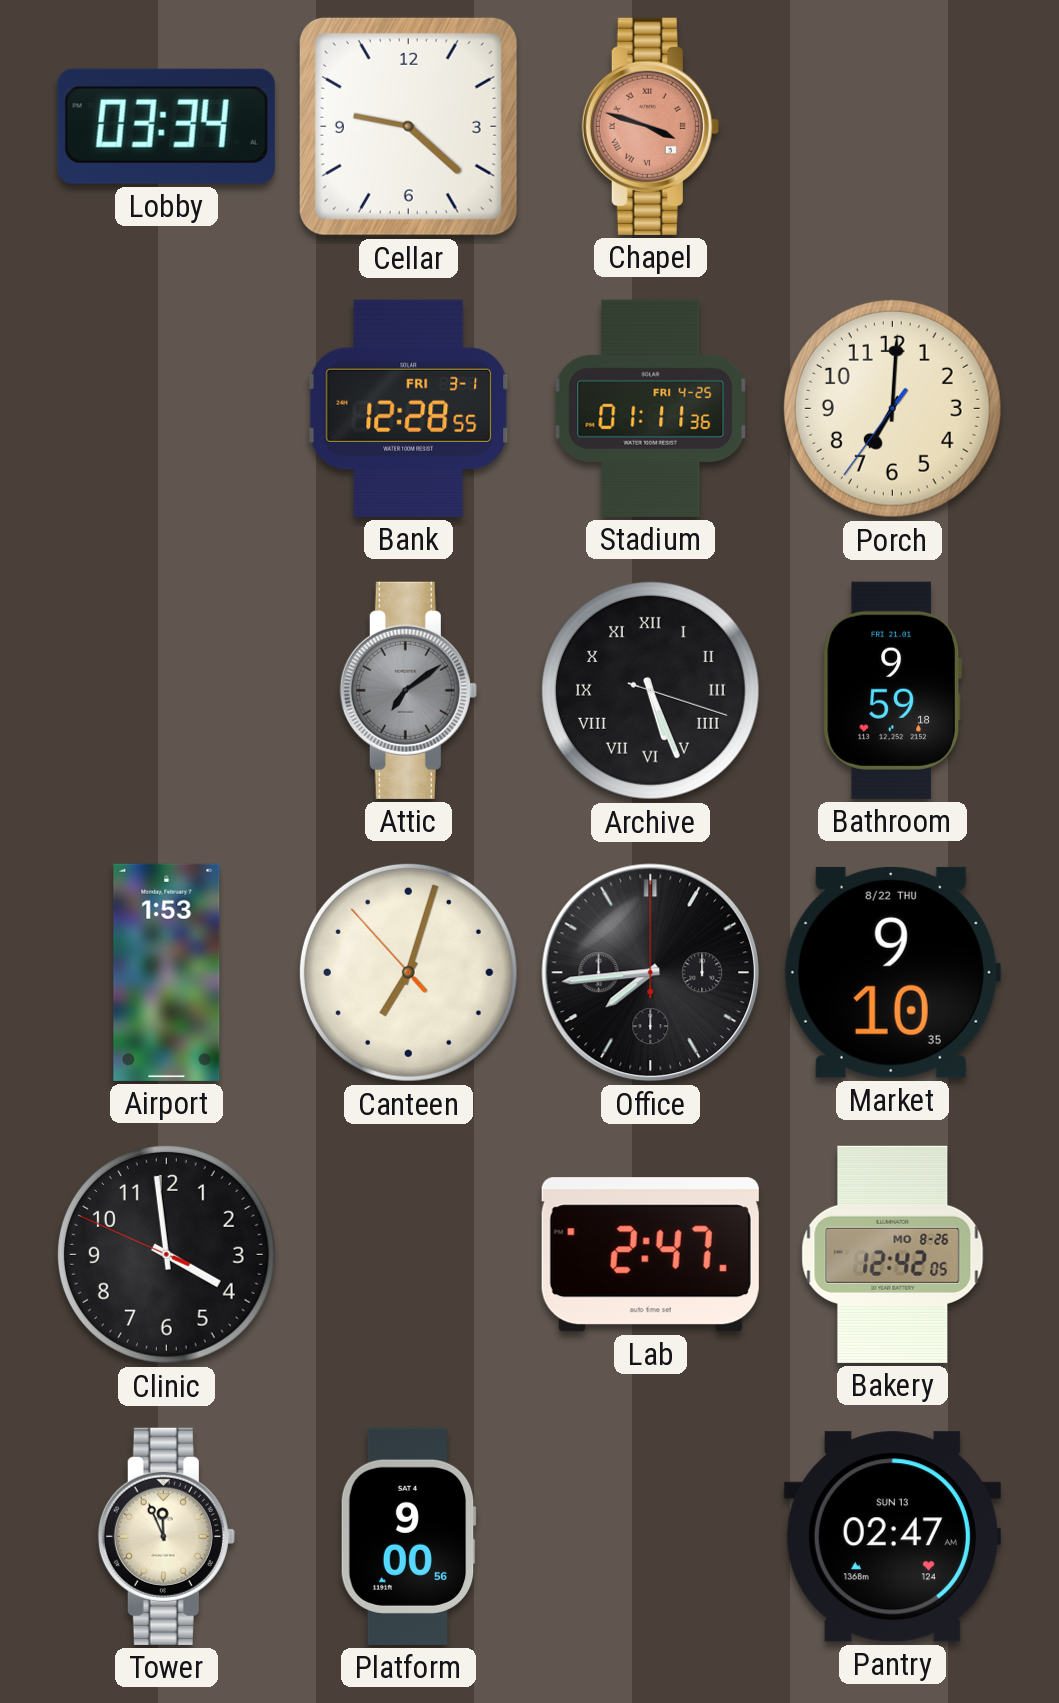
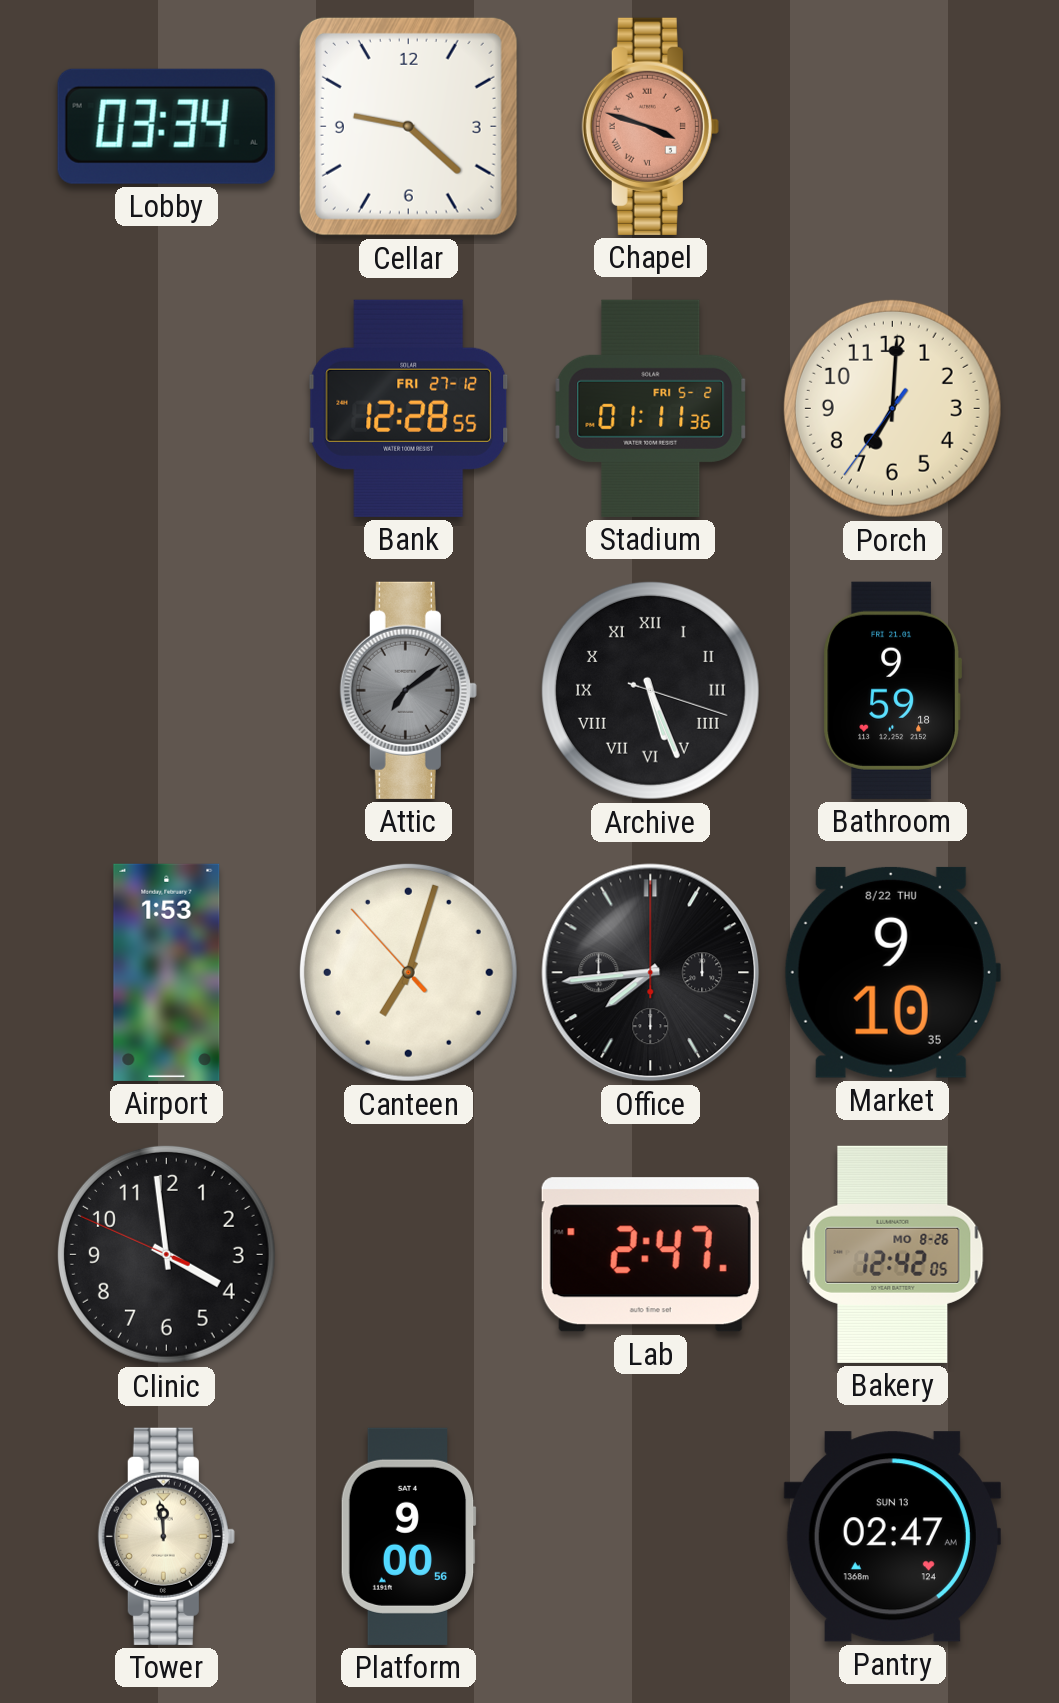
Bank date: FRI 3-1 -> FRI 27-12 (409, 408)
Stadium date: FRI 4-25 -> FRI 5-2 (651, 408)
Tower: 11:56 -> 11:59 (166, 1536)
